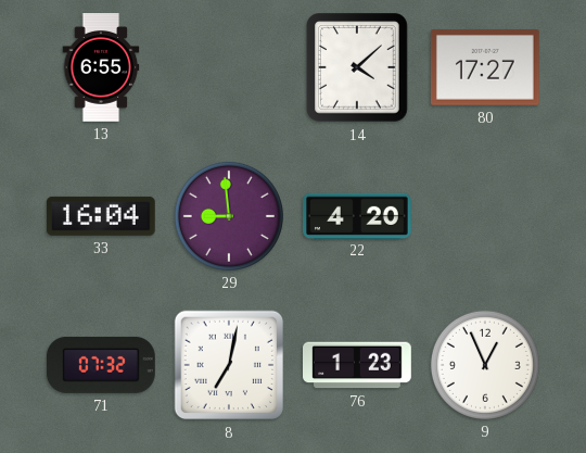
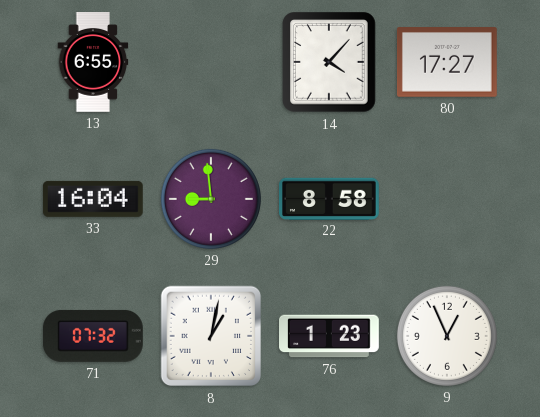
14: 4:08 -> 4:07 (330, 62)
22: 4:20 -> 8:58 (330, 198)
8: 7:02 -> 1:02 (211, 336)
